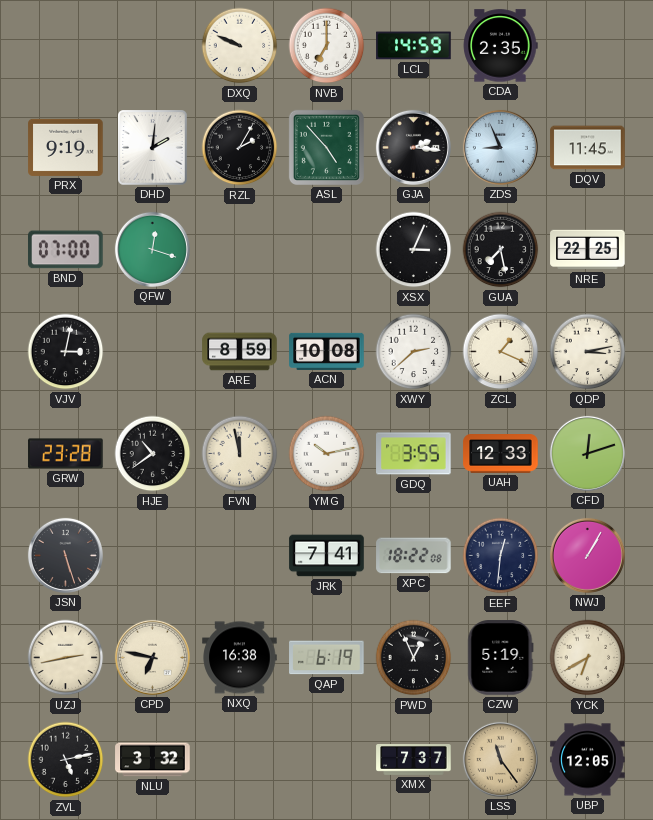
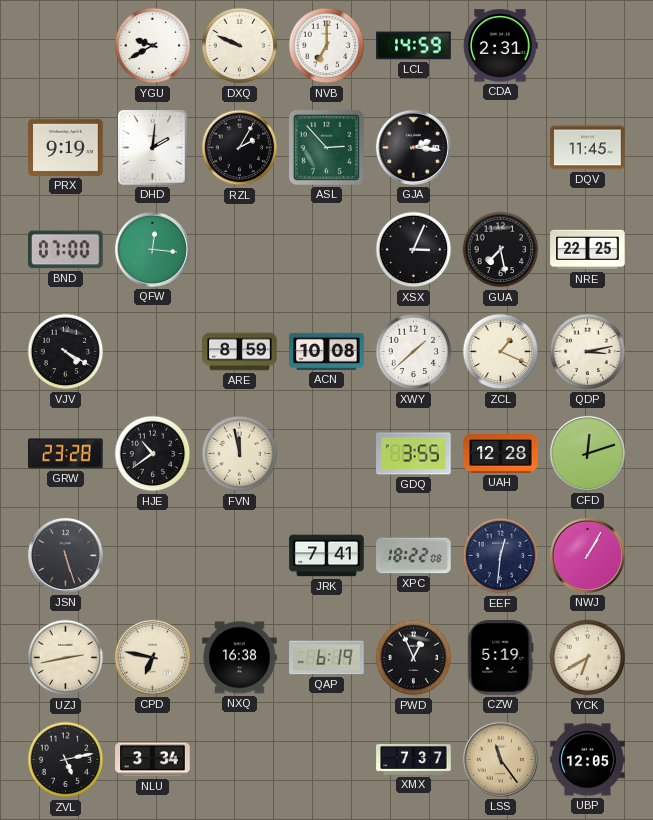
YGU: none -> 9:40 (153, 46)
CDA: 2:35 -> 2:31 (500, 46)
ASL: 4:53 -> 2:53 (326, 147)
ZDS: 8:56 -> none (500, 147)
QFW: 12:18 -> 12:16 (152, 249)
VJV: 3:02 -> 4:20 (66, 352)
XWY: 2:38 -> 1:38 (414, 352)
YMG: 10:13 -> none (327, 454)
UAH: 12:33 -> 12:28 (501, 454)
NLU: 3:32 -> 3:34 (153, 760)
